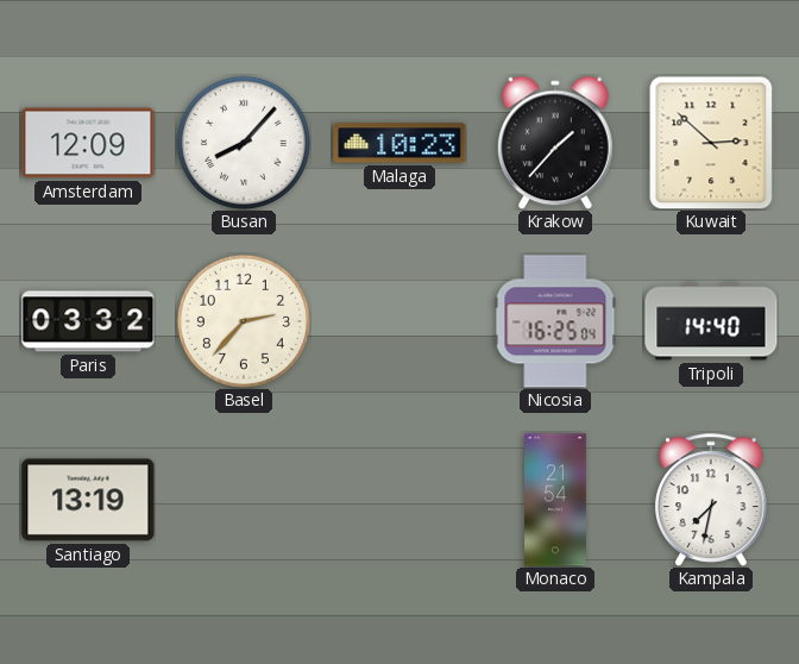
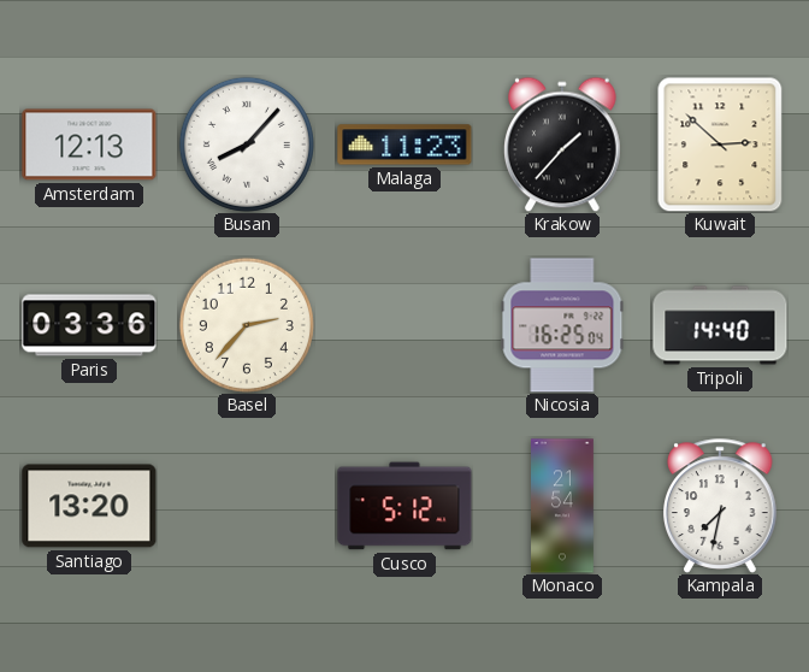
Amsterdam: 12:09 -> 12:13 (89, 145)
Malaga: 10:23 -> 11:23 (404, 145)
Paris: 03:32 -> 03:36 (89, 325)
Santiago: 13:19 -> 13:20 (89, 506)
Cusco: none -> 5:12 (404, 506)
